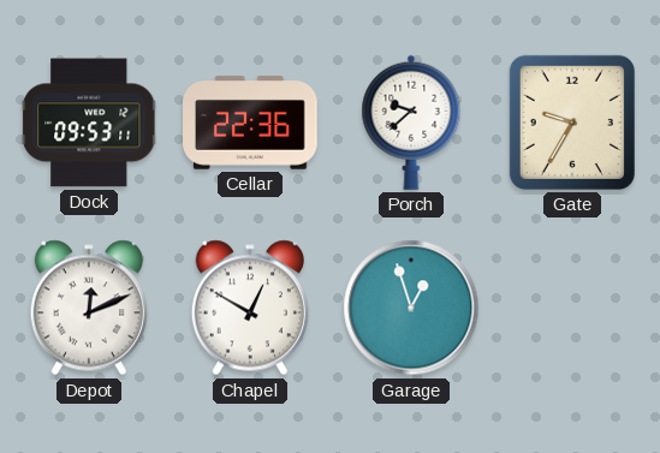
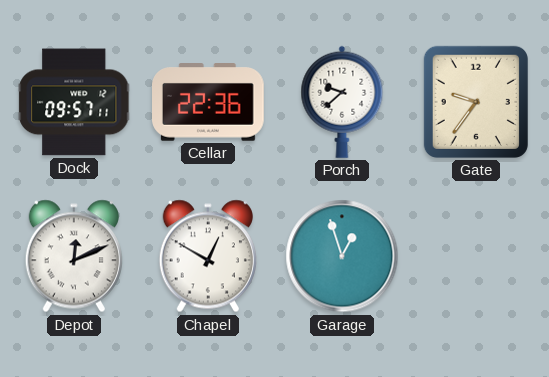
Dock: 09:53 -> 09:57 (74, 102)
Gate: 9:35 -> 9:36 (476, 102)
